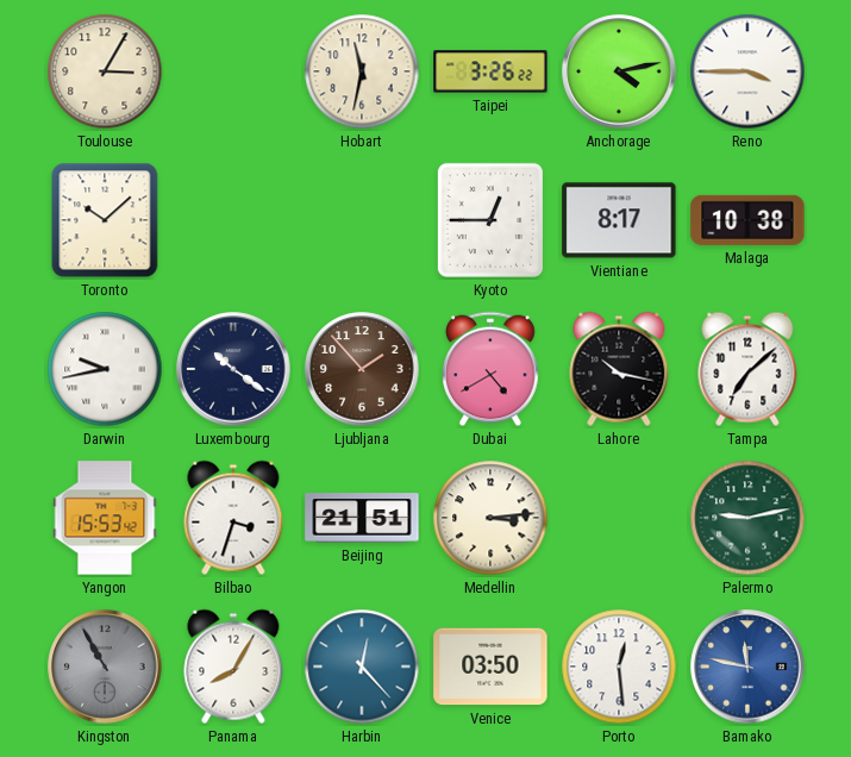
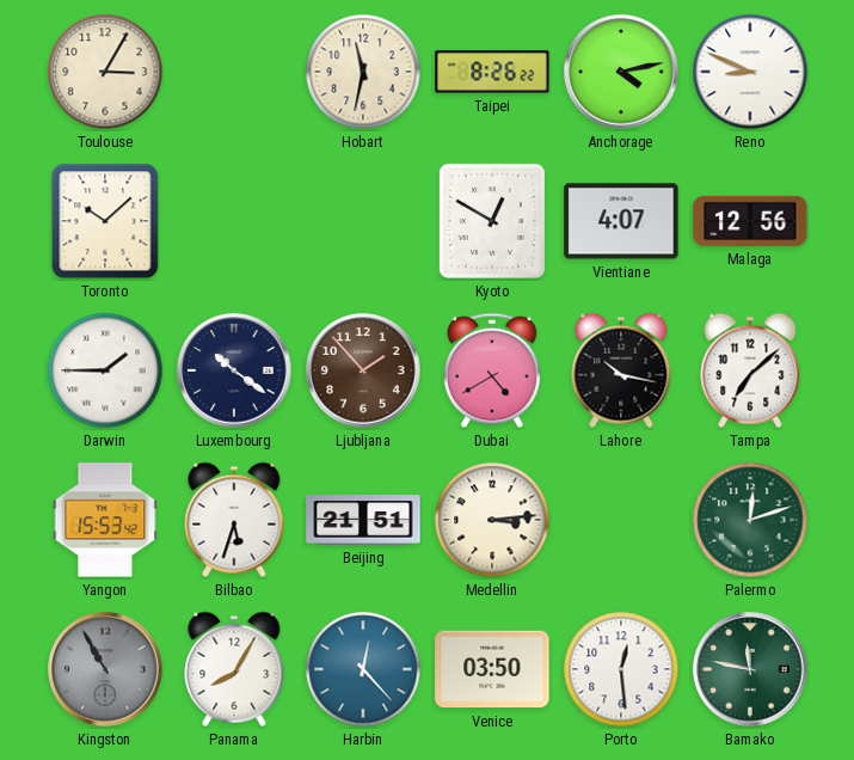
Taipei: 3:26 -> 8:26 (492, 72)
Reno: 3:45 -> 8:49 (750, 72)
Kyoto: 12:45 -> 12:50 (492, 221)
Vientiane: 8:17 -> 4:07 (621, 221)
Malaga: 10:38 -> 12:56 (750, 221)
Darwin: 9:43 -> 1:45 (105, 370)
Bilbao: 3:33 -> 5:33 (234, 520)
Palermo: 9:13 -> 12:12 (750, 520)
Bamako dial: blue -> green (750, 669)
